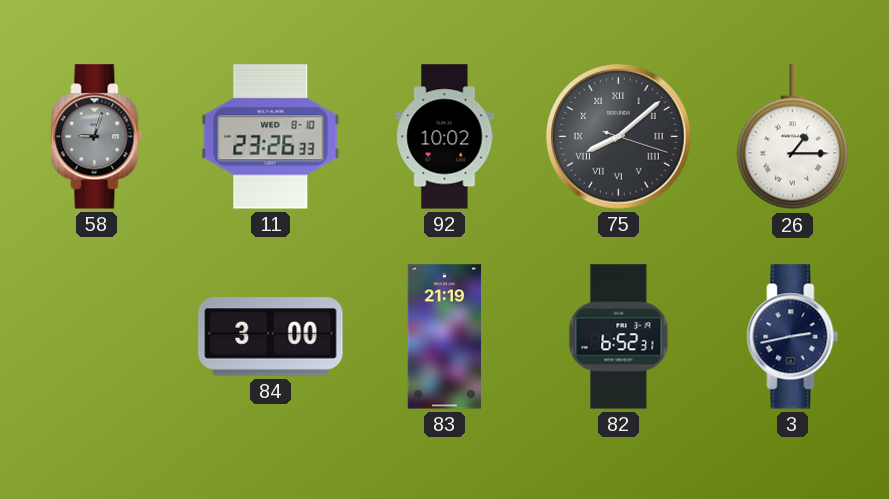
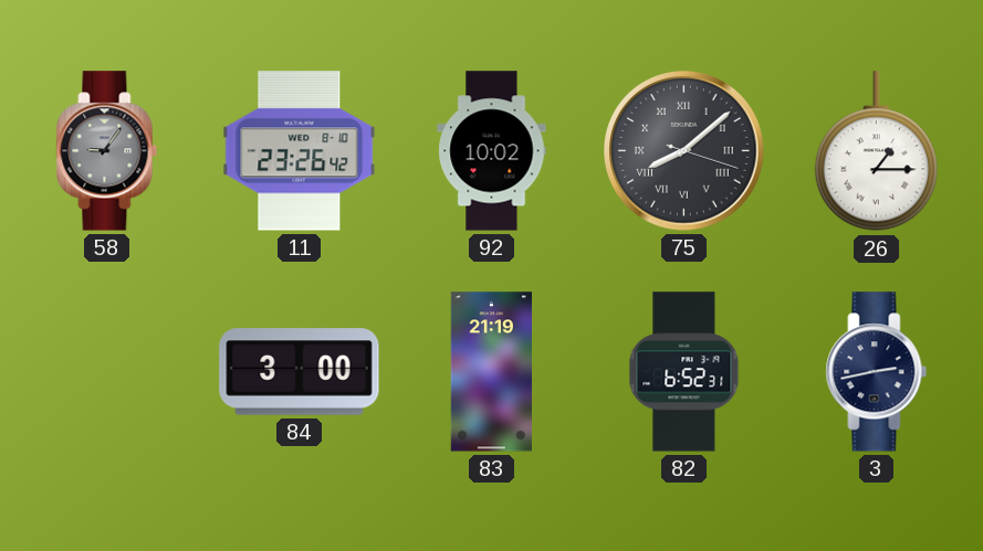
58: 9:03 -> 9:06 (107, 151)
11: 23:26:33 -> 23:26:42 (300, 151)
